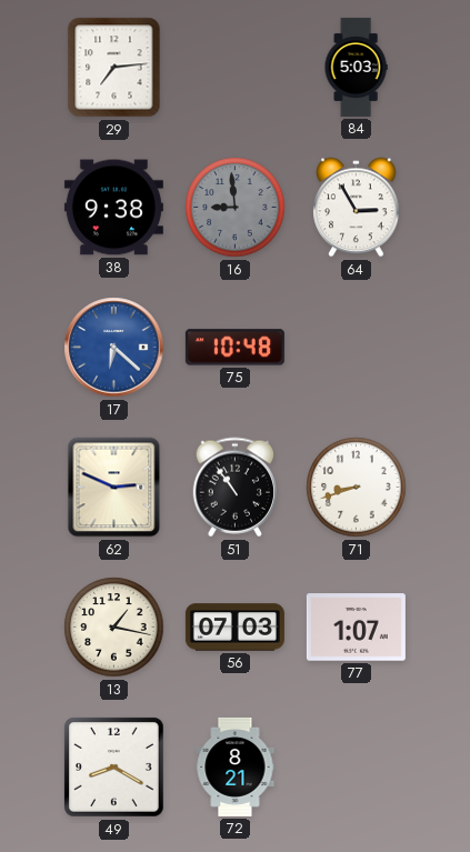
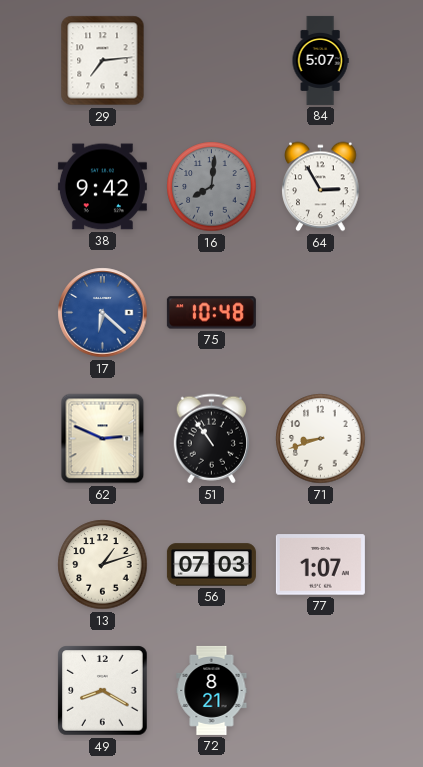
84: 5:03 -> 5:07 (320, 60)
38: 9:38 -> 9:42 (102, 187)
16: 8:59 -> 8:01 (212, 187)
13: 1:17 -> 1:12 (103, 565)
